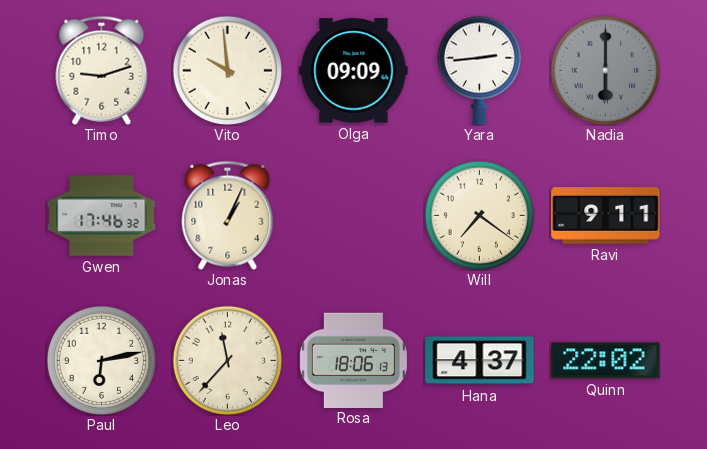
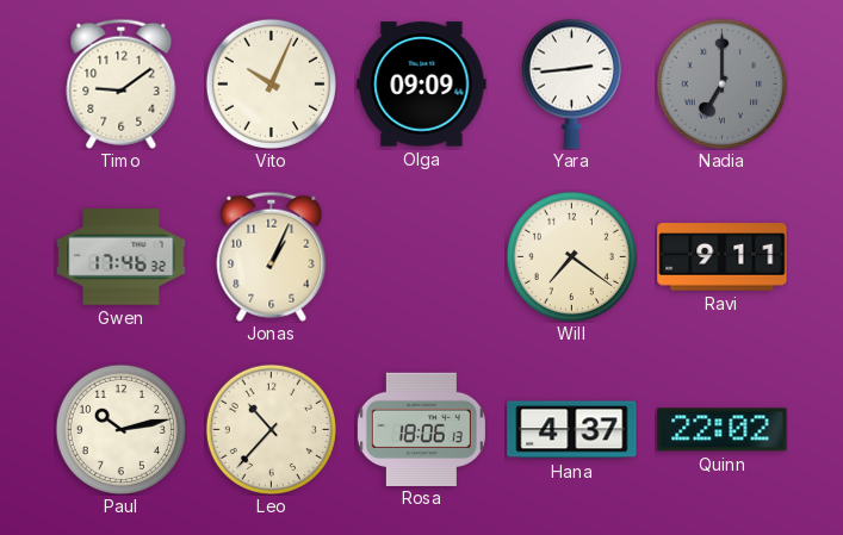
Timo: 9:12 -> 9:09 (122, 83)
Vito: 9:59 -> 10:04 (271, 83)
Nadia: 6:00 -> 7:00 (721, 83)
Paul: 6:13 -> 10:13 (120, 429)
Leo: 11:37 -> 10:37 (271, 429)
